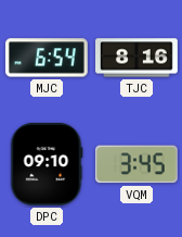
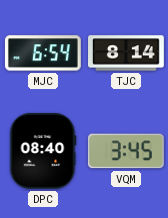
TJC: 8:16 -> 8:14 (127, 53)
DPC: 09:10 -> 08:40 (43, 151)
